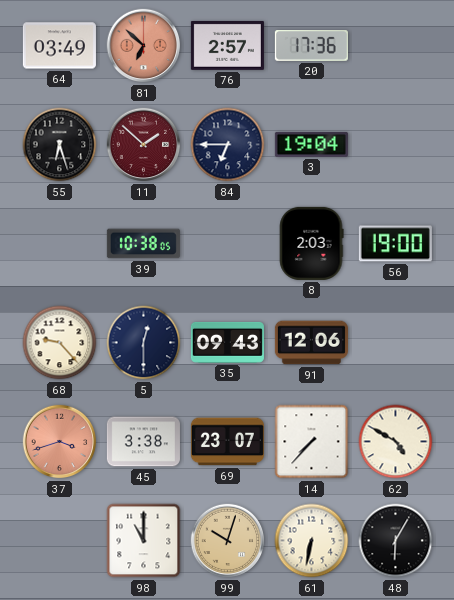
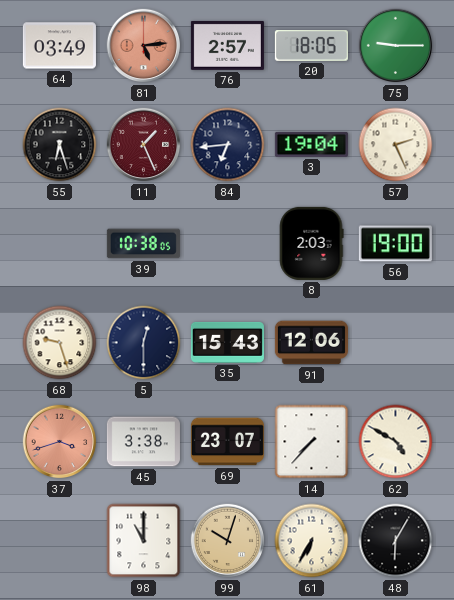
81: 6:52 -> 5:14 (144, 46)
20: 17:36 -> 18:05 (311, 46)
75: none -> 9:15 (396, 46)
11: 1:52 -> 1:26 (144, 145)
84: 6:45 -> 6:44 (228, 145)
57: none -> 2:26 (396, 145)
68: 9:23 -> 9:27 (60, 343)
35: 09:43 -> 15:43 (227, 342)
61: 6:32 -> 6:35 (312, 541)
